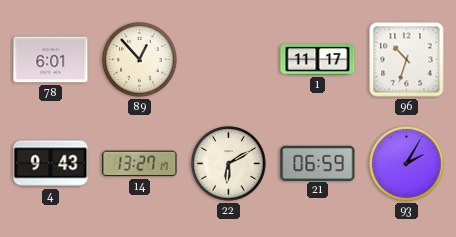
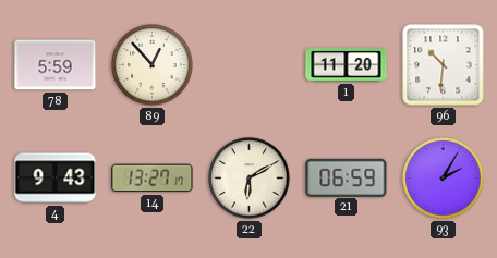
78: 6:01 -> 5:59 (56, 65)
1: 11:17 -> 11:20 (347, 65)
96: 10:33 -> 10:31 (444, 65)
